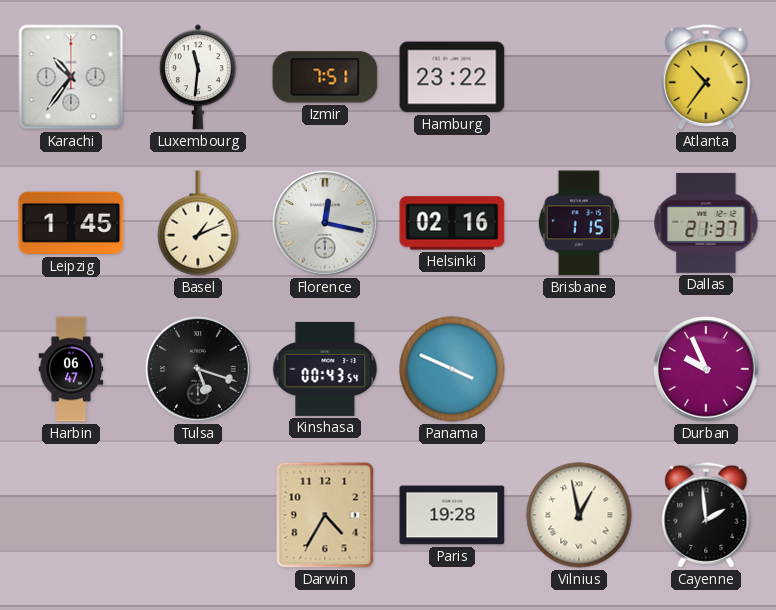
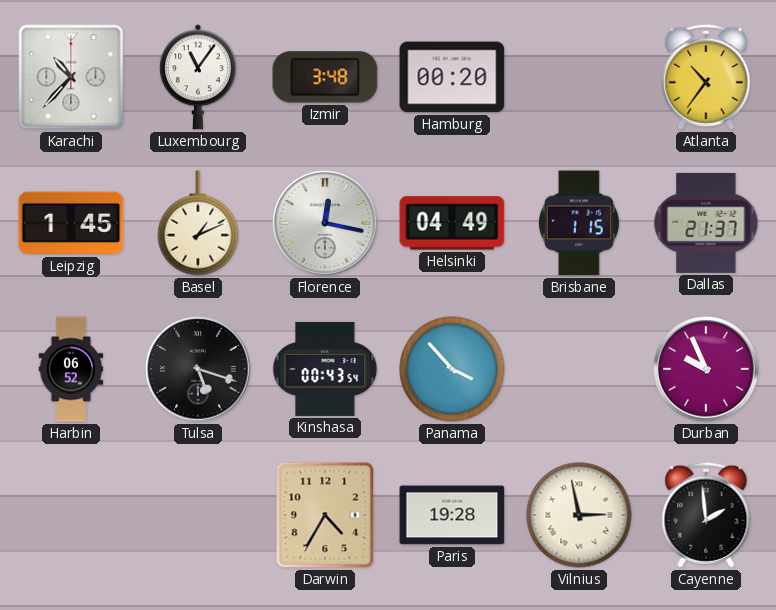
Karachi: 10:36 -> 10:37 (71, 77)
Luxembourg: 11:31 -> 11:06 (198, 77)
Izmir: 7:51 -> 3:48 (325, 77)
Hamburg: 23:22 -> 00:20 (452, 77)
Helsinki: 02:16 -> 04:49 (452, 223)
Harbin: 06:47 -> 06:52 (71, 369)
Panama: 3:49 -> 3:53 (452, 369)
Vilnius: 12:58 -> 2:58 (579, 515)
